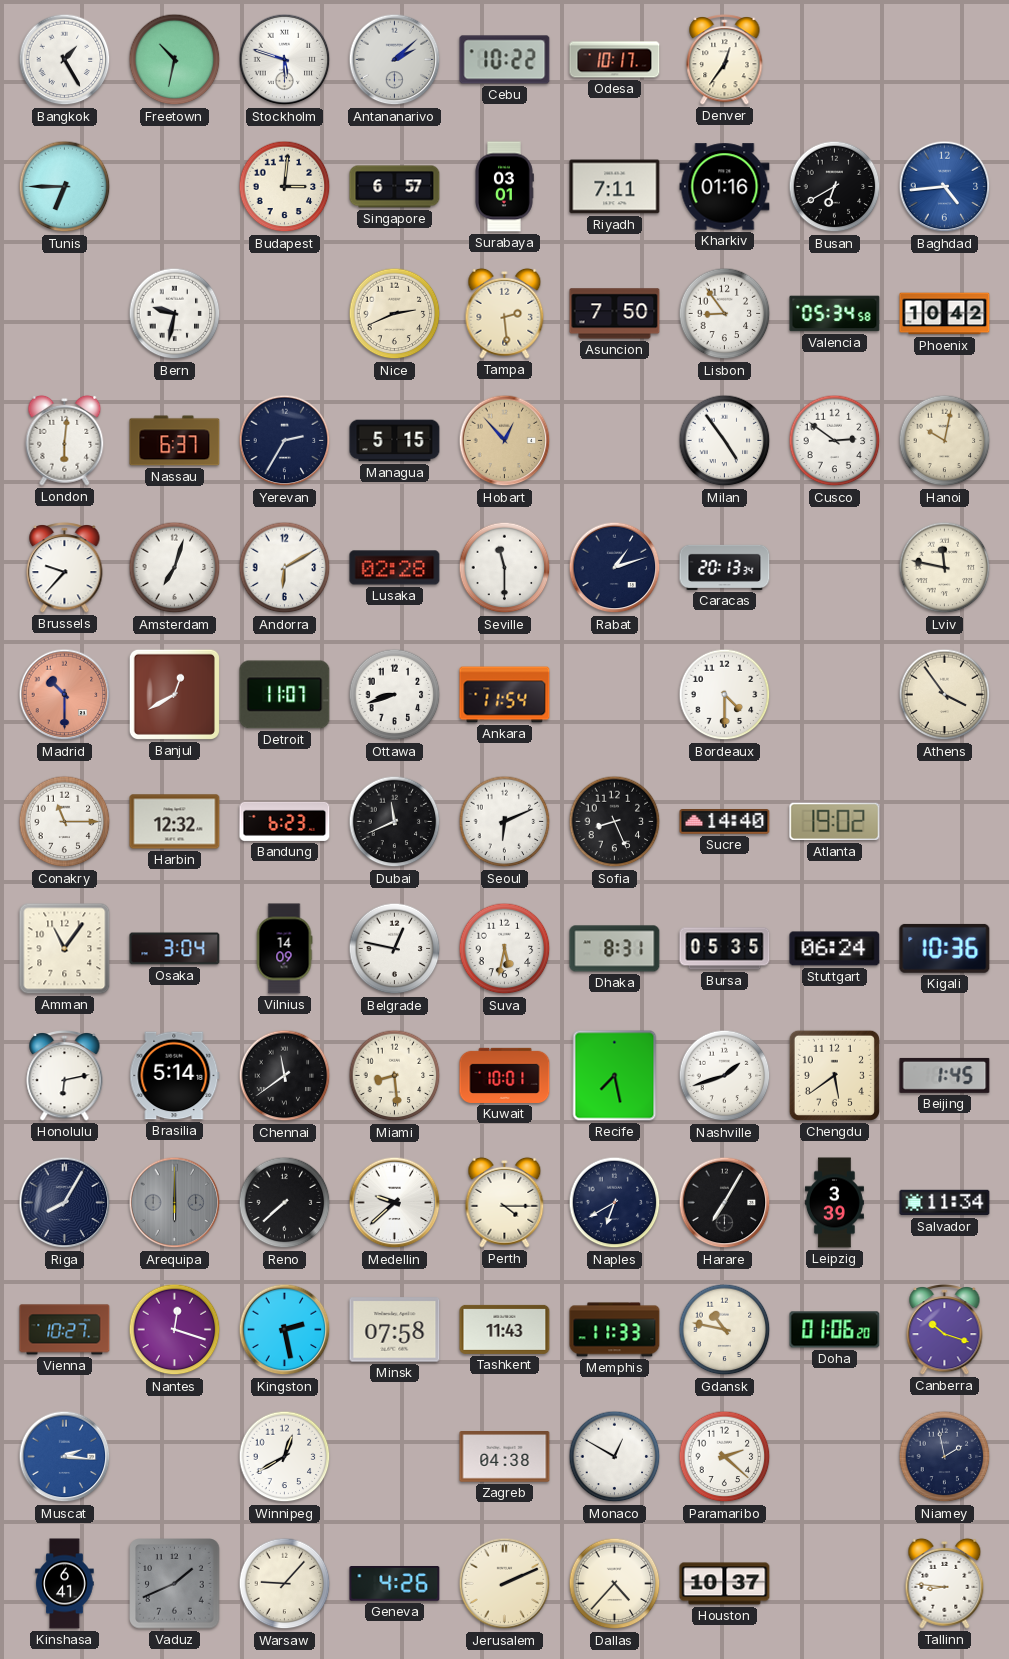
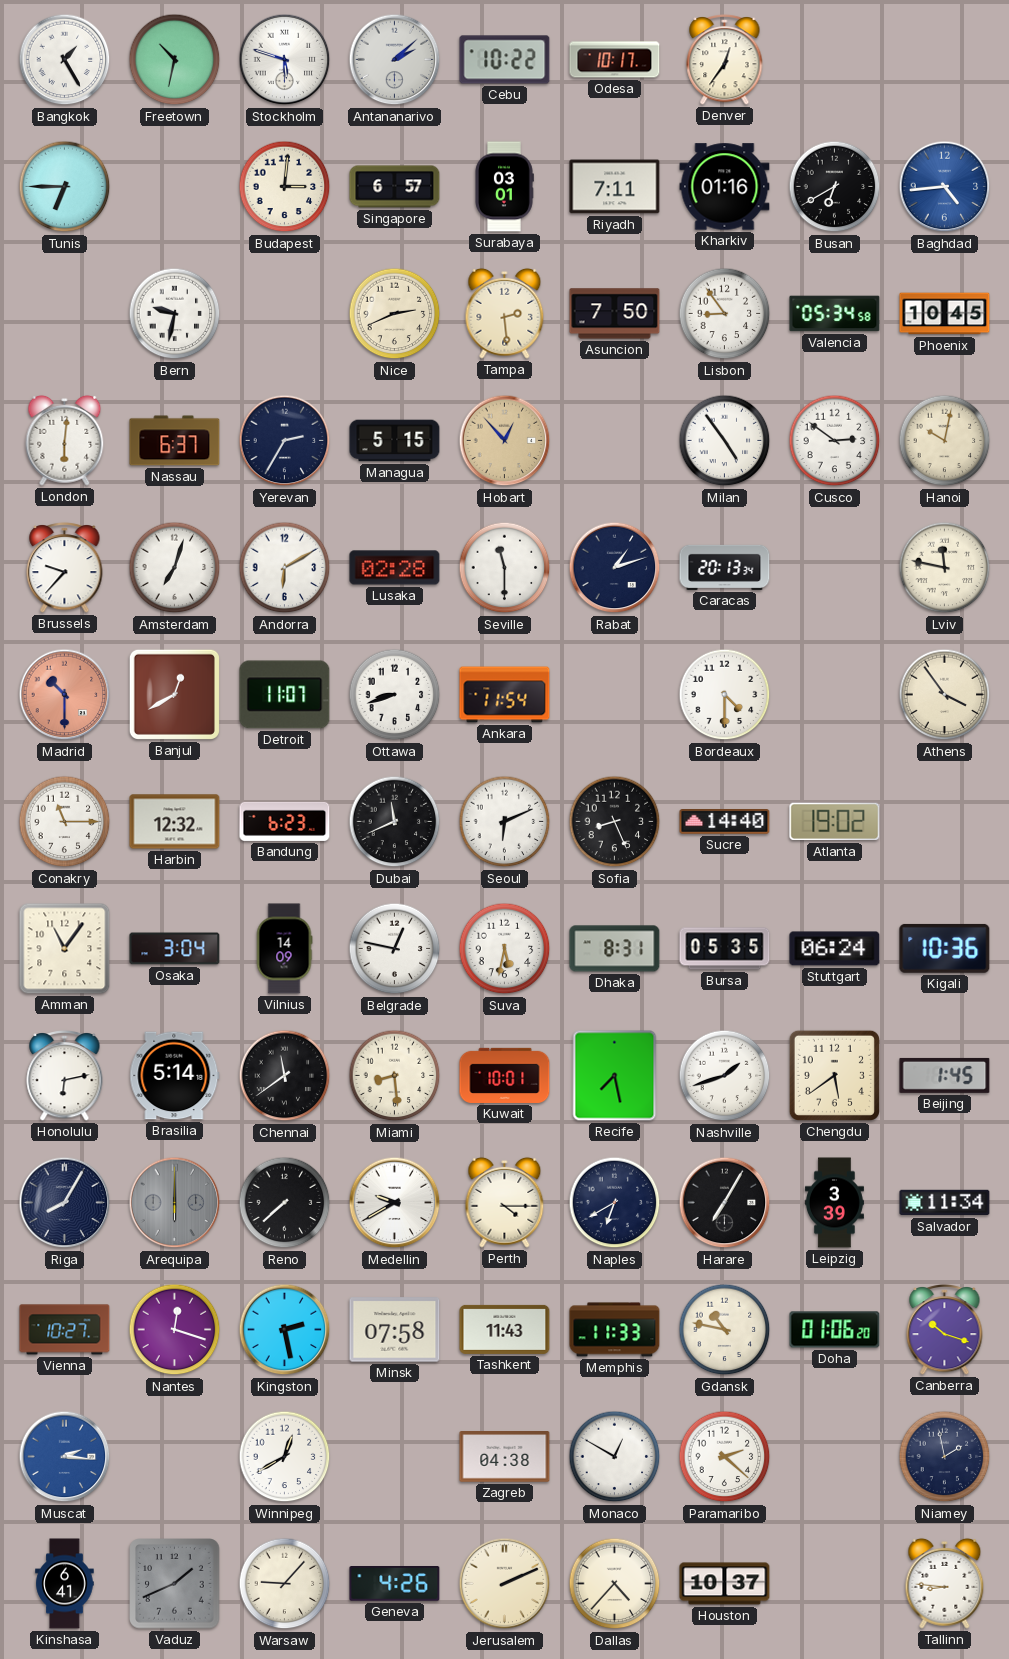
Phoenix: 10:42 -> 10:45 (945, 314)
Medellin: 9:38 -> 9:40 (395, 1203)
